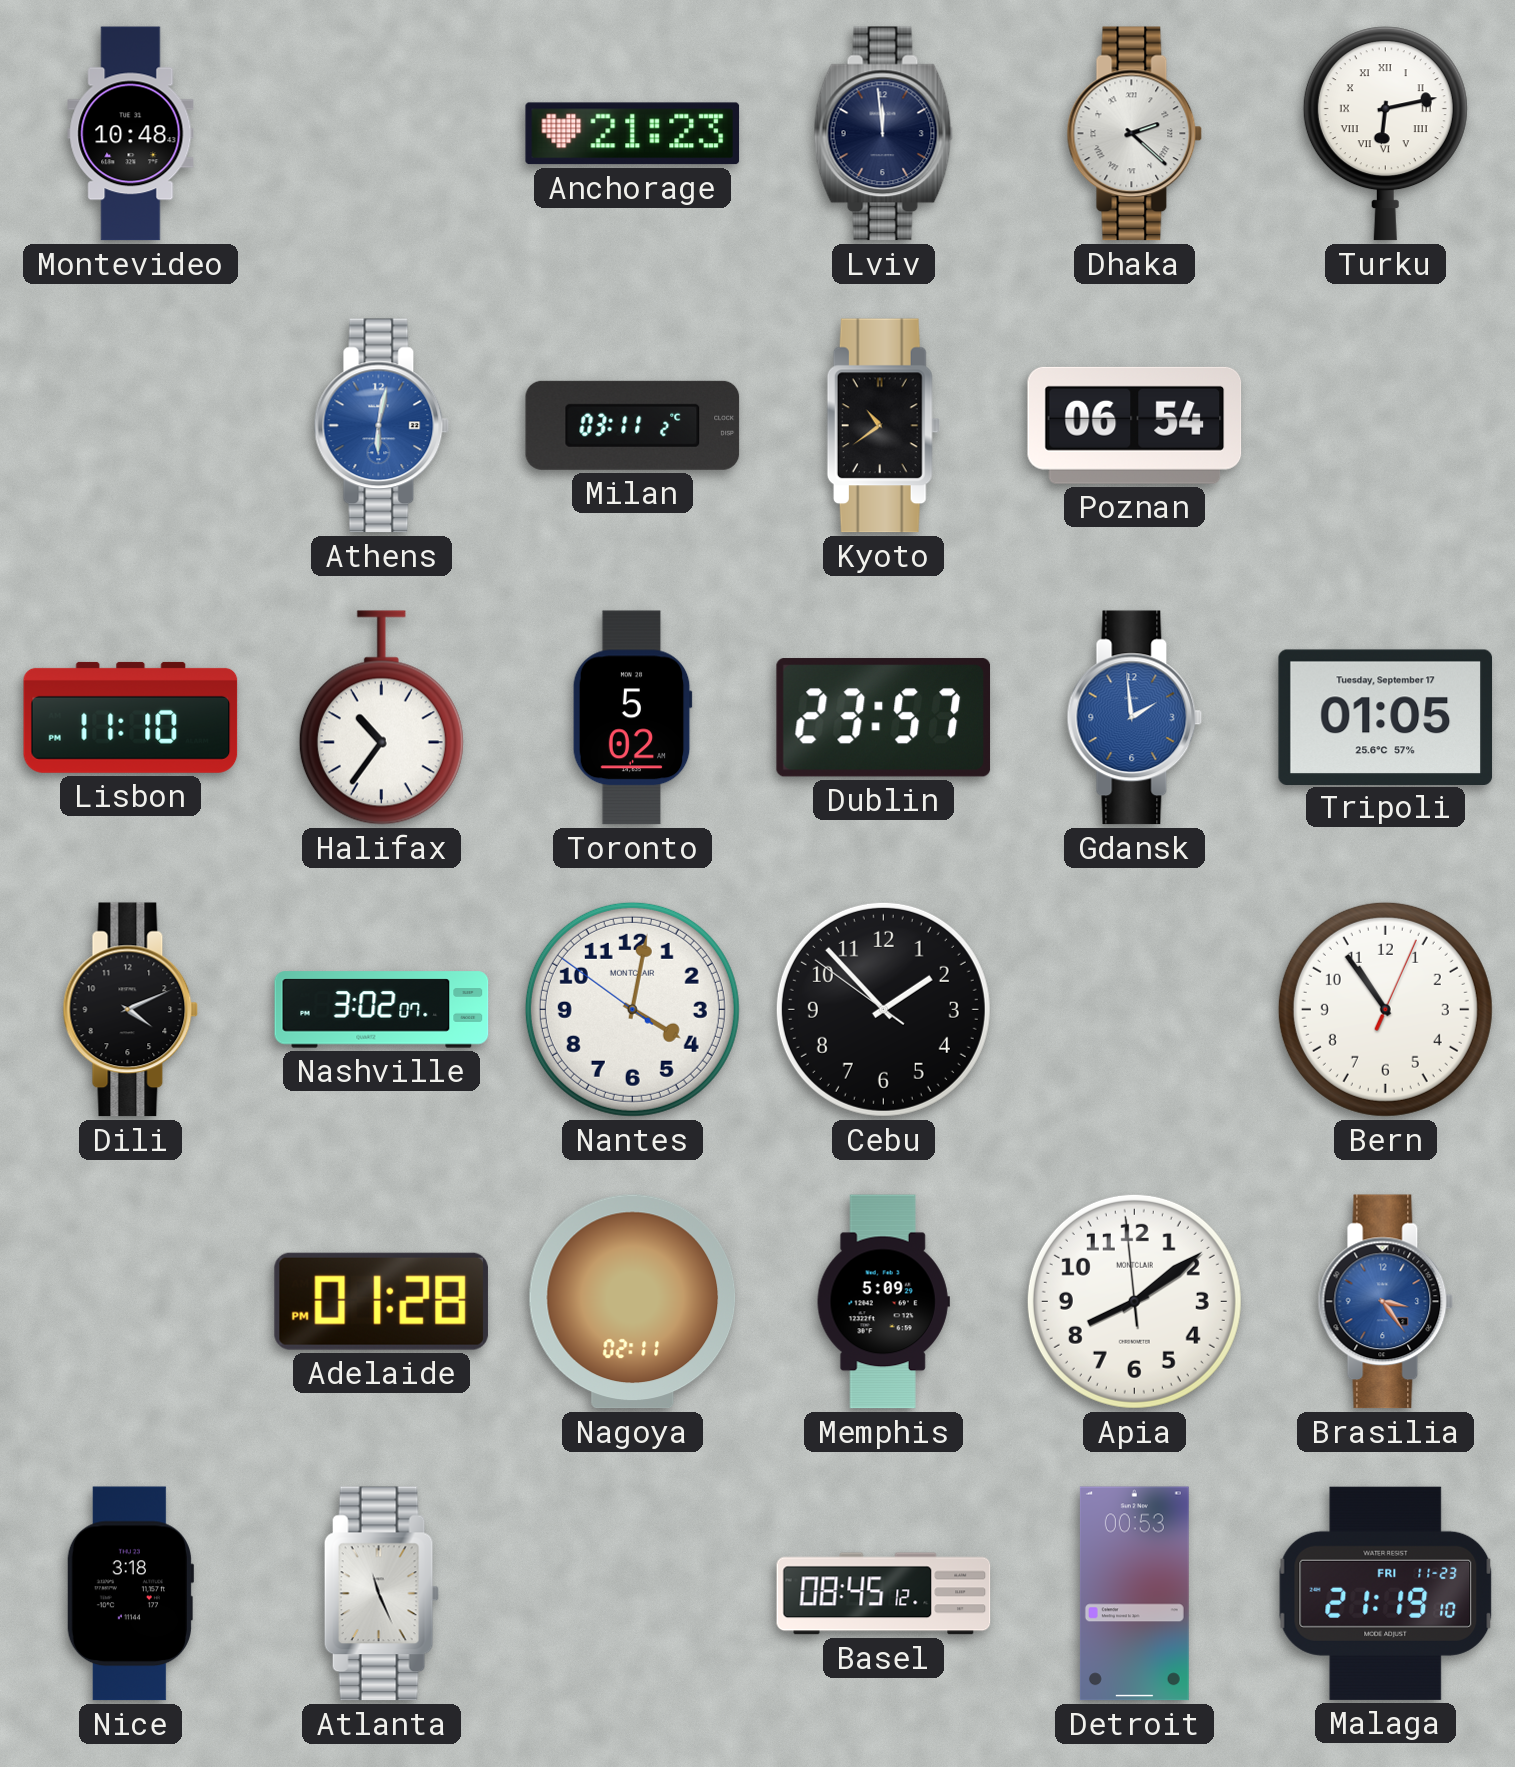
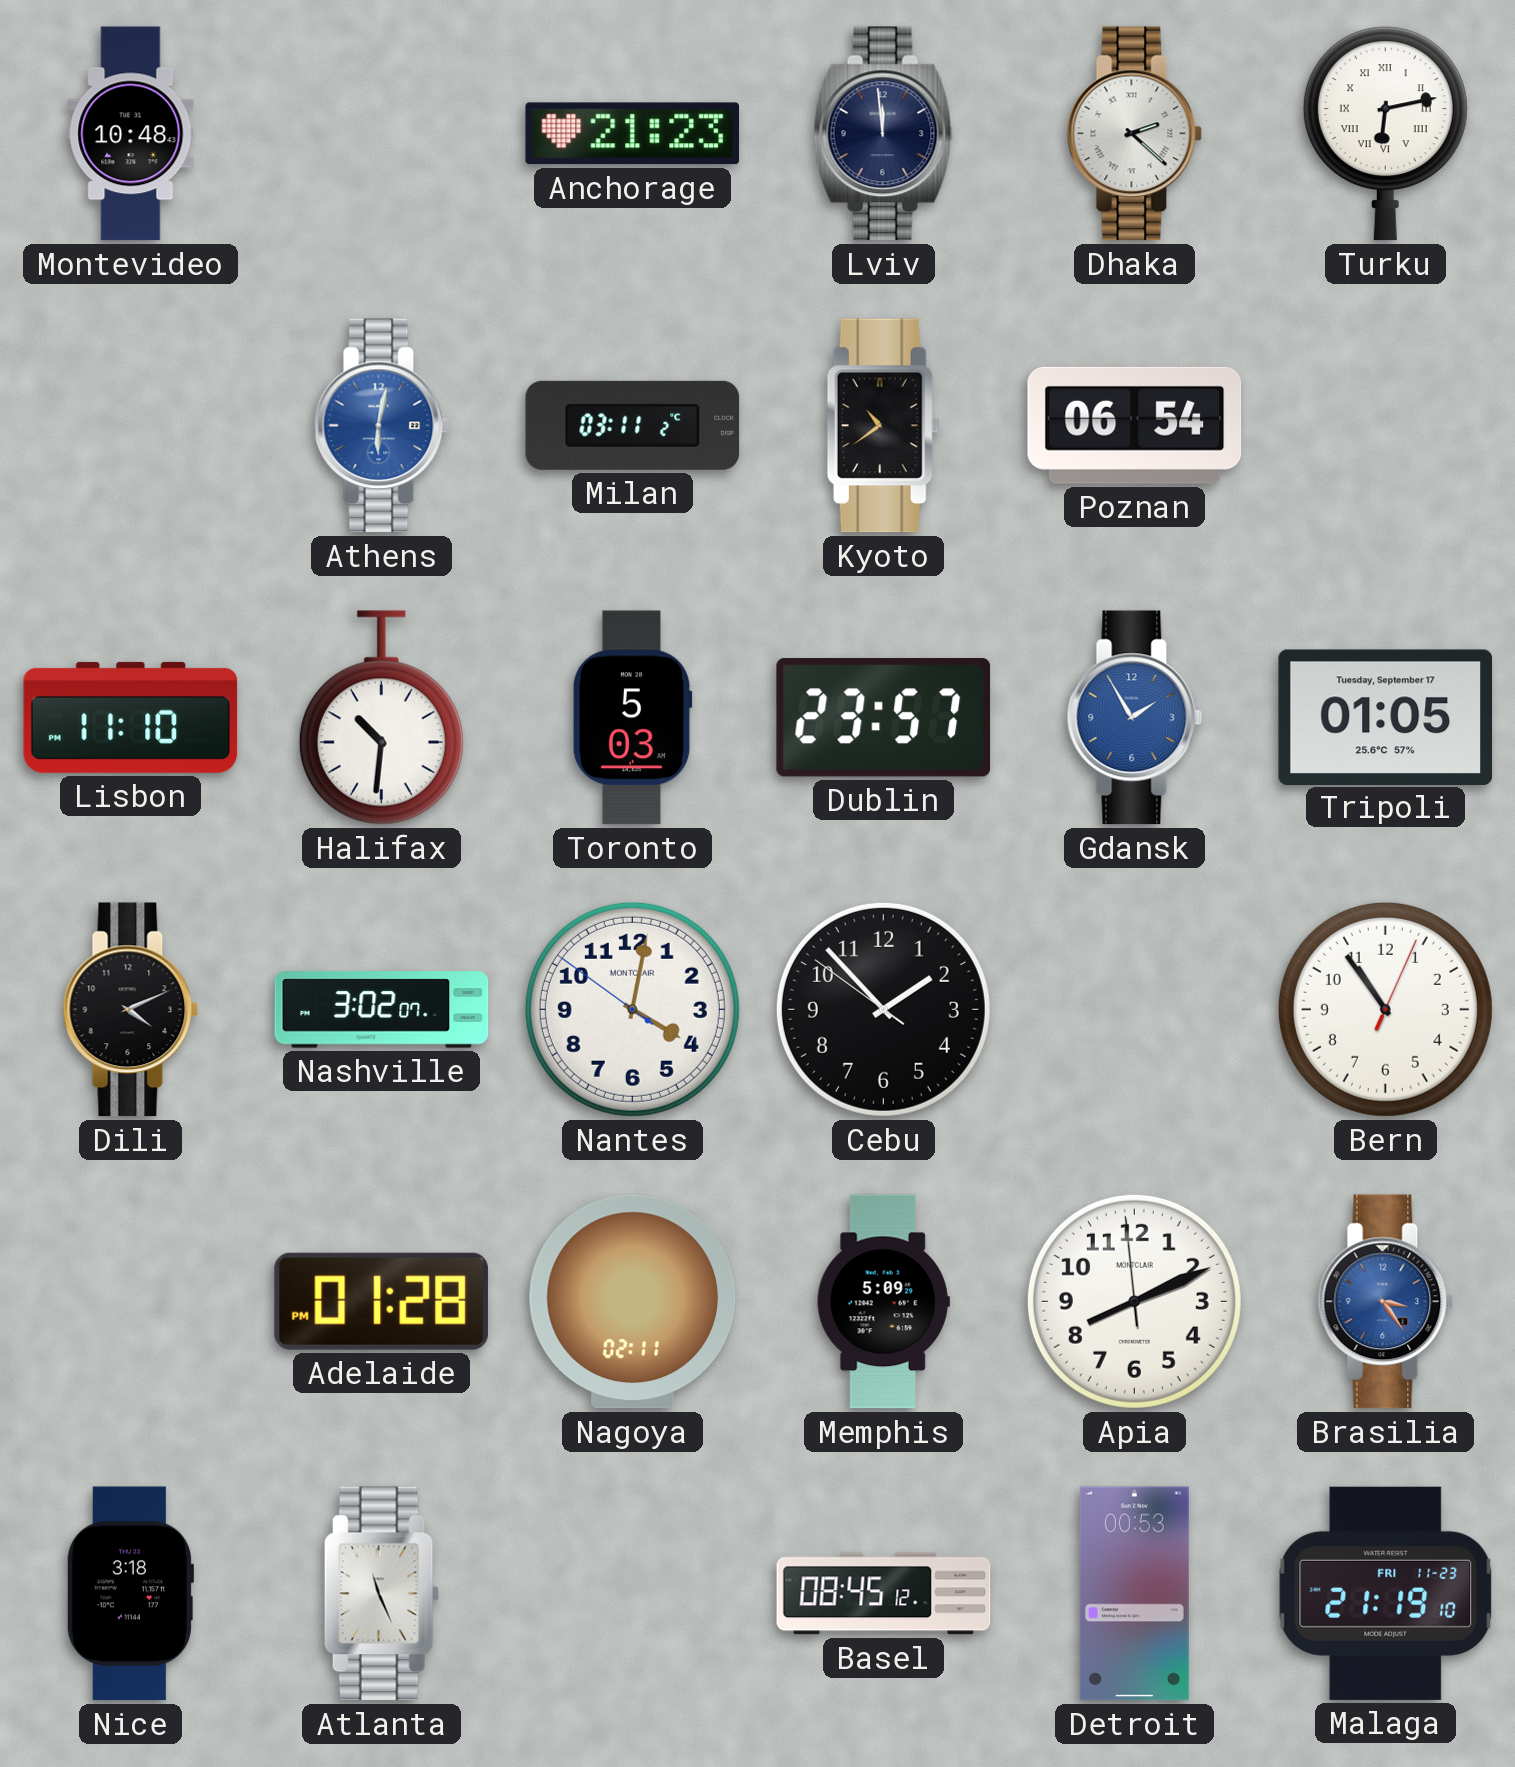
Halifax: 10:36 -> 10:31 (381, 718)
Toronto: 5:02 -> 5:03 (632, 718)
Gdansk: 1:59 -> 1:55 (1135, 718)
Apia: 8:08 -> 8:10 (1134, 1301)
